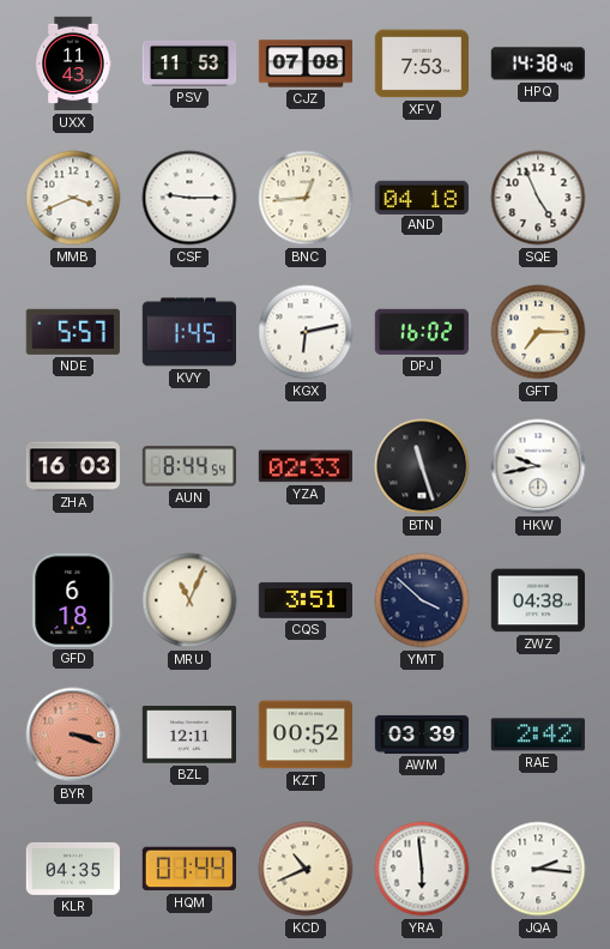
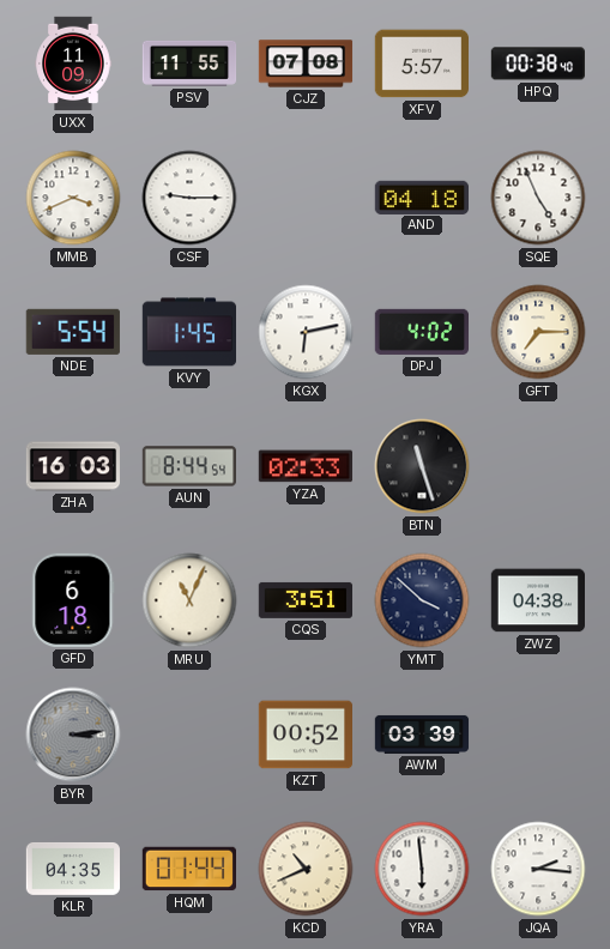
UXX: 11:43 -> 11:09 (73, 64)
PSV: 11:53 -> 11:55 (189, 64)
XFV: 7:53 -> 5:57 (421, 64)
HPQ: 14:38 -> 00:38 (537, 64)
BNC: 12:44 -> none (306, 198)
NDE: 5:57 -> 5:54 (73, 332)
DPJ: 16:02 -> 4:02 (421, 332)
HKW: 9:43 -> none (538, 466)
BYR: 3:18 -> 3:14 (73, 735)
BYR dial: salmon -> grey (73, 735)
BZL: 12:11 -> none (188, 735)
RAE: 2:42 -> none (538, 735)
